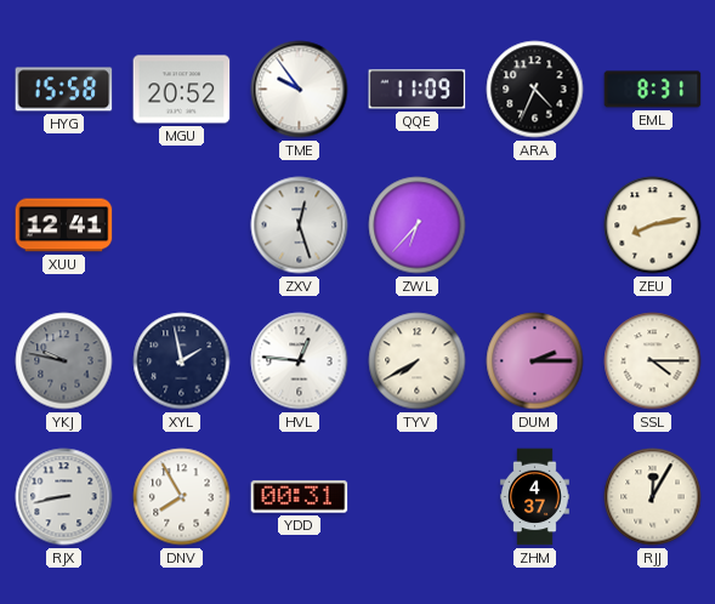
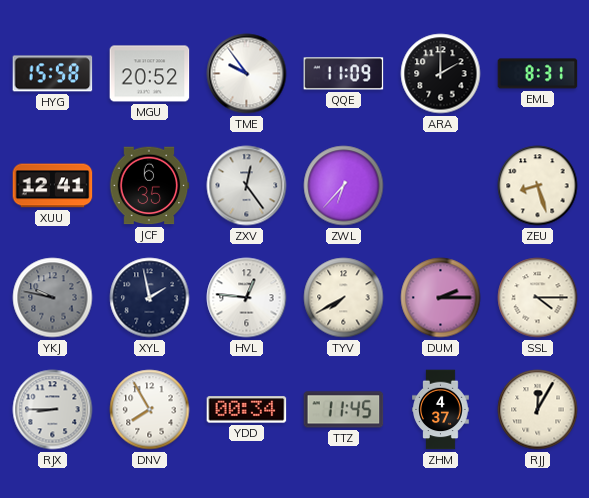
ARA: 4:34 -> 2:00 (441, 74)
JCF: none -> 6:35 (149, 186)
ZXV: 12:27 -> 12:24 (247, 186)
ZEU: 8:13 -> 8:27 (538, 186)
RJX: 8:43 -> 8:45 (53, 410)
YDD: 00:31 -> 00:34 (247, 410)
TTZ: none -> 11:45 (344, 410)
